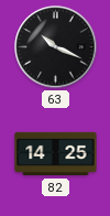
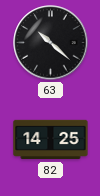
63: 10:19 -> 10:22 (51, 43)
